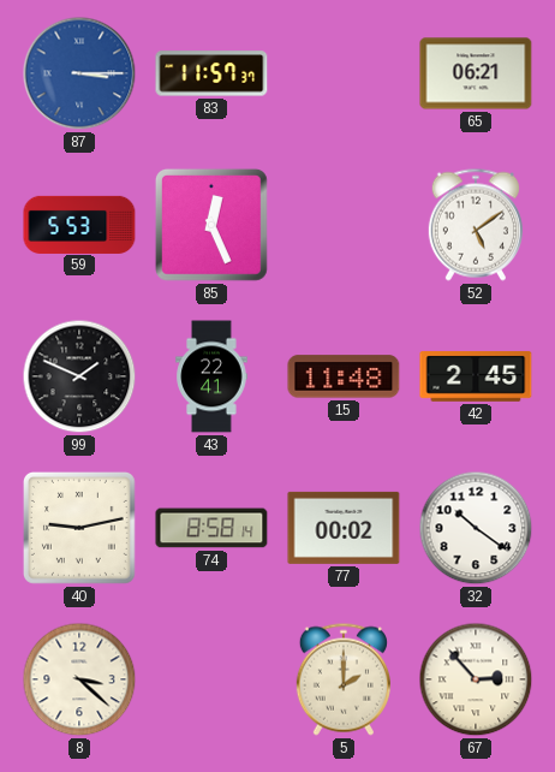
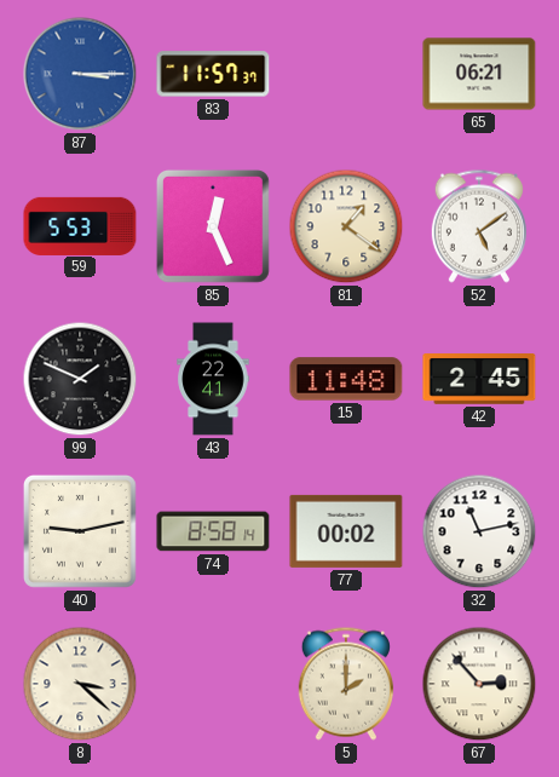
81: none -> 1:21 (346, 226)
32: 10:21 -> 11:13 (479, 531)
